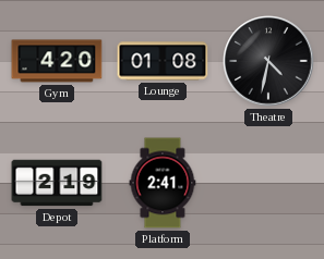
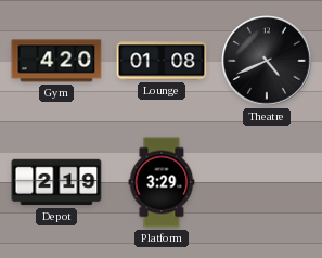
Theatre: 4:32 -> 4:41 (267, 61)
Platform: 2:41 -> 3:29 (162, 182)
